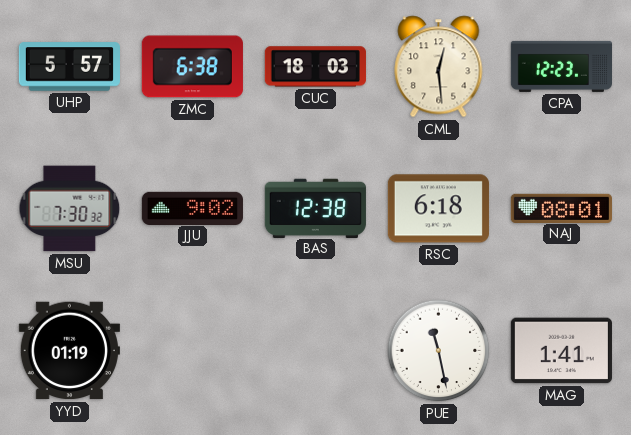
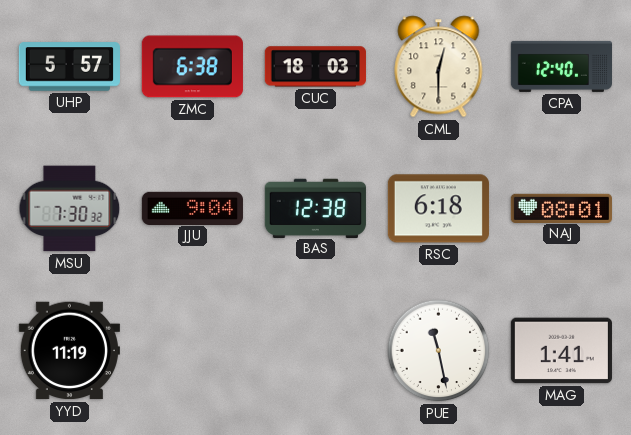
CML: 12:29 -> 12:30 (439, 67)
CPA: 12:23 -> 12:40 (561, 66)
JJU: 9:02 -> 9:04 (192, 208)
YYD: 01:19 -> 11:19 (69, 351)
